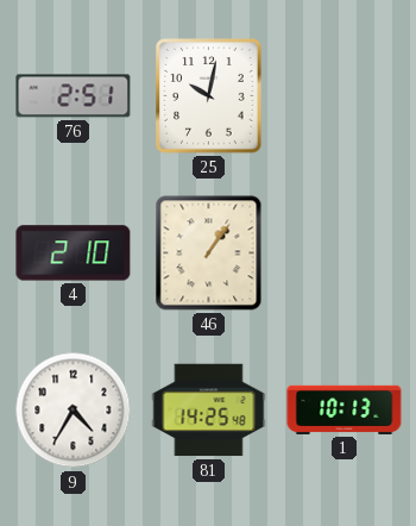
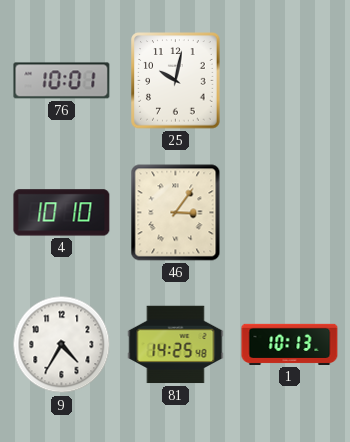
76: 2:51 -> 10:01 (62, 81)
4: 2:10 -> 10:10 (62, 213)
46: 1:06 -> 3:06 (176, 213)
